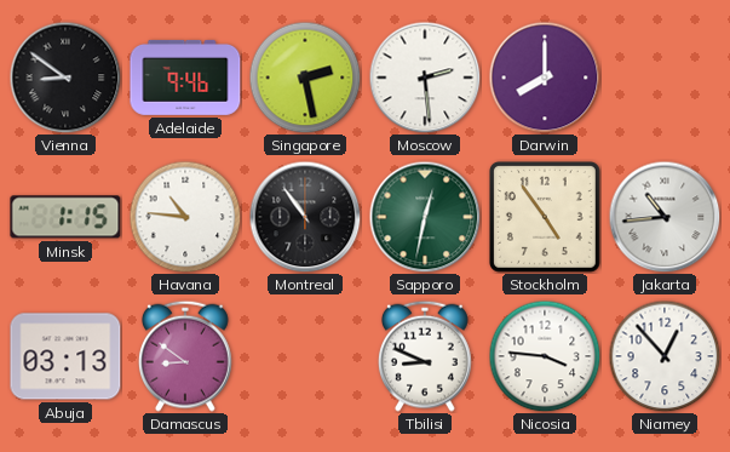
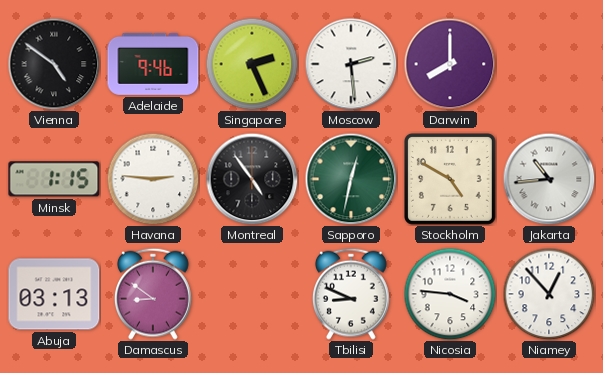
Vienna: 8:51 -> 4:51 (54, 64)
Singapore: 2:28 -> 2:26 (252, 64)
Havana: 10:46 -> 2:46 (153, 179)
Montreal: 10:54 -> 4:54 (252, 179)
Stockholm: 4:54 -> 4:50 (450, 179)
